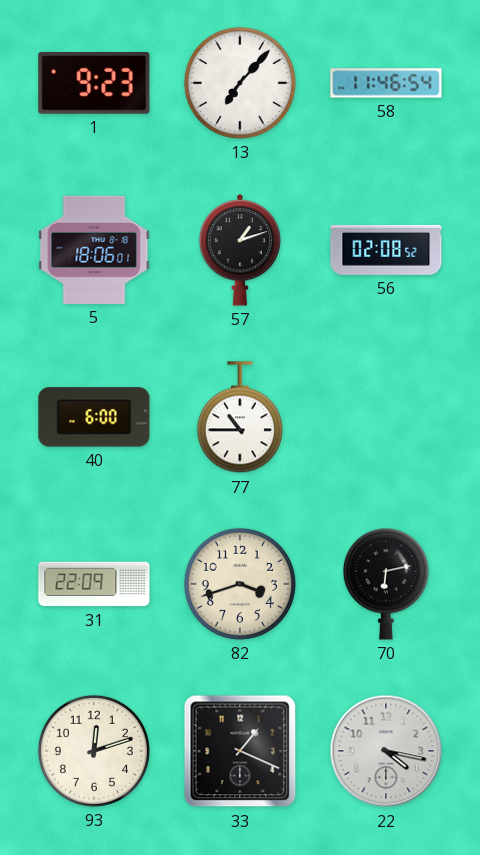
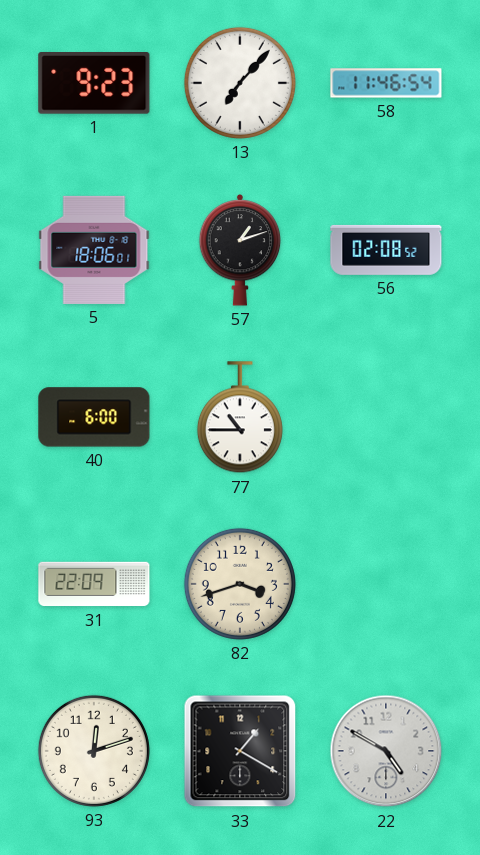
70: 6:13 -> none (386, 584)
33: 1:19 -> 1:20 (240, 751)
22: 4:17 -> 4:50 (386, 751)
